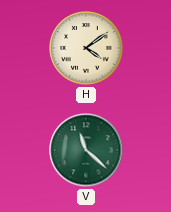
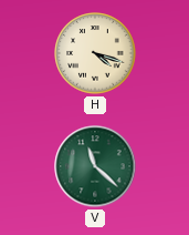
H: 4:09 -> 4:18 (95, 53)
